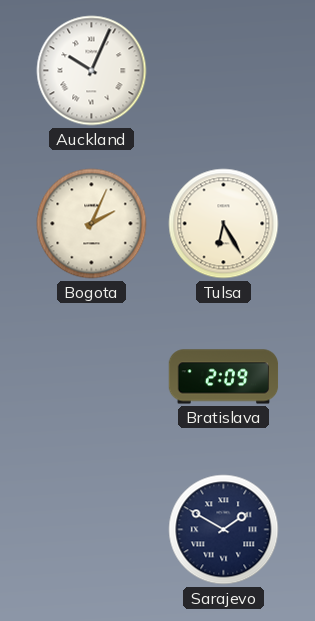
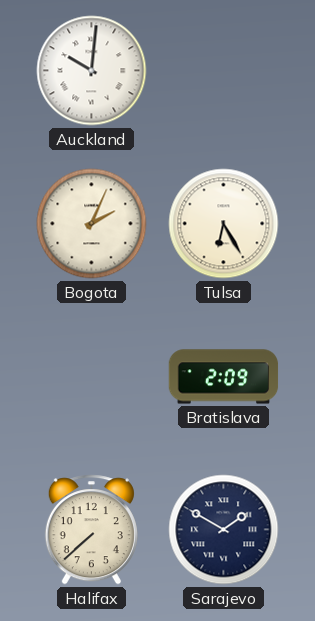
Auckland: 10:04 -> 10:01 (92, 71)
Halifax: none -> 7:38 (91, 530)
